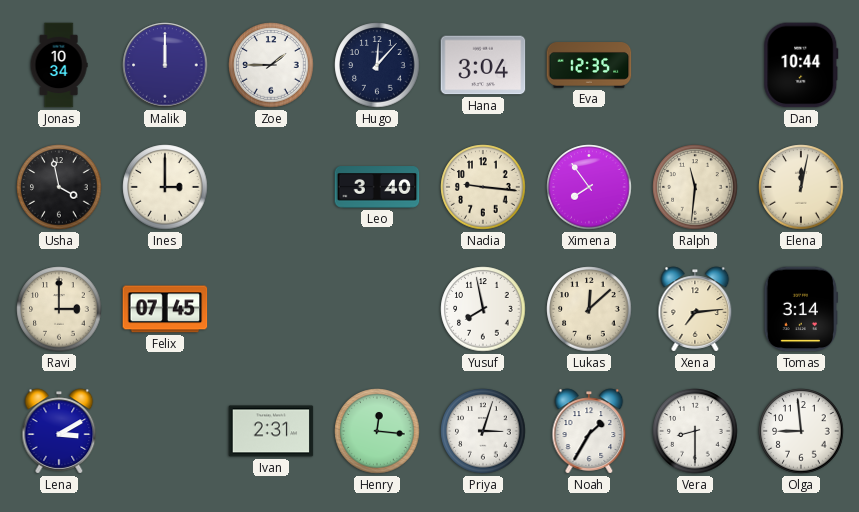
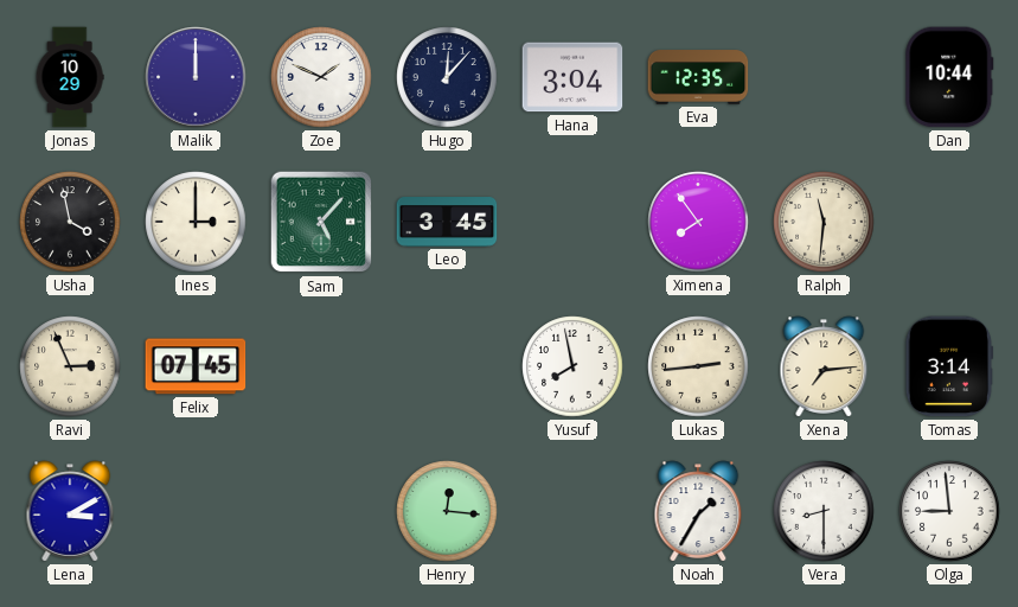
Jonas: 10:34 -> 10:29 (70, 77)
Zoe: 1:45 -> 1:49 (321, 77)
Sam: none -> 5:07 (321, 222)
Leo: 3:40 -> 3:45 (447, 222)
Nadia: 9:16 -> none (483, 187)
Elena: 12:02 -> none (801, 187)
Ravi: 3:00 -> 2:56 (70, 366)
Lukas: 12:08 -> 2:44 (698, 366)
Ivan: 2:31 -> none (271, 431)
Priya: 3:03 -> none (483, 431)
